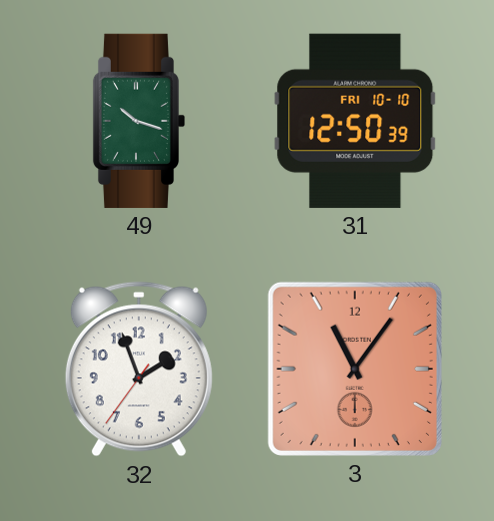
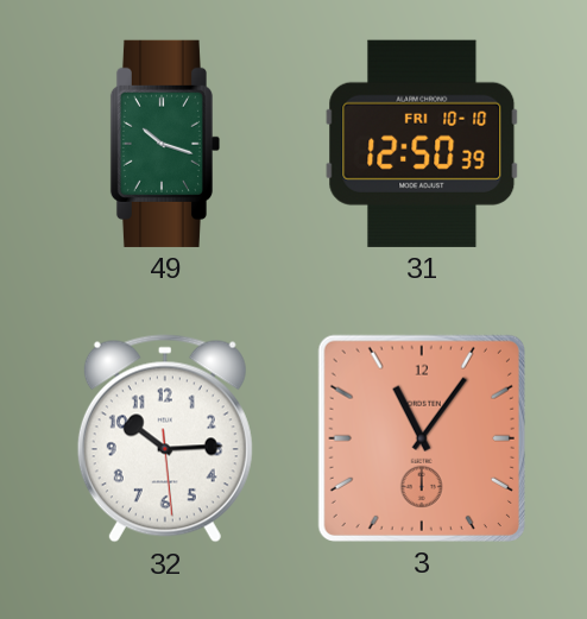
32: 1:56 -> 10:14 (165, 438)
